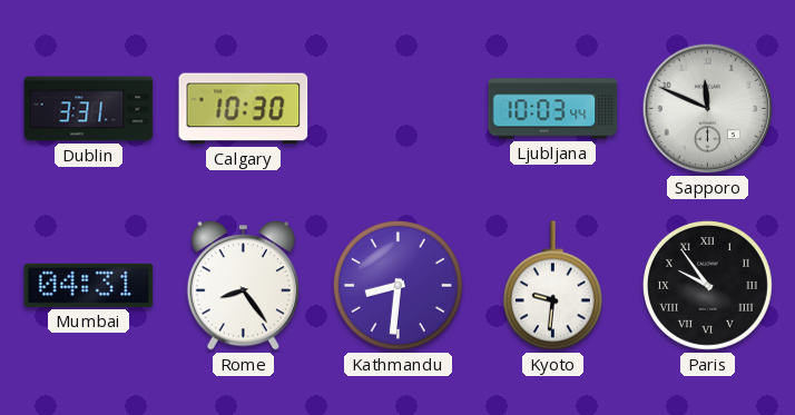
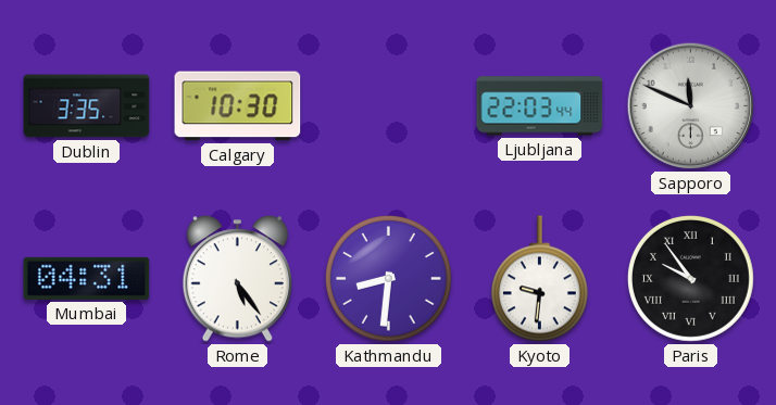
Dublin: 3:31 -> 3:35 (87, 106)
Ljubljana: 10:03 -> 22:03 (540, 106)
Rome: 8:24 -> 5:24 (237, 279)
